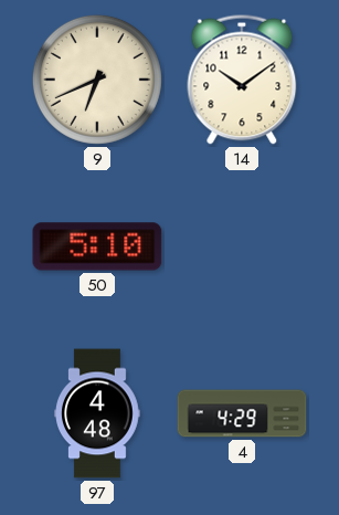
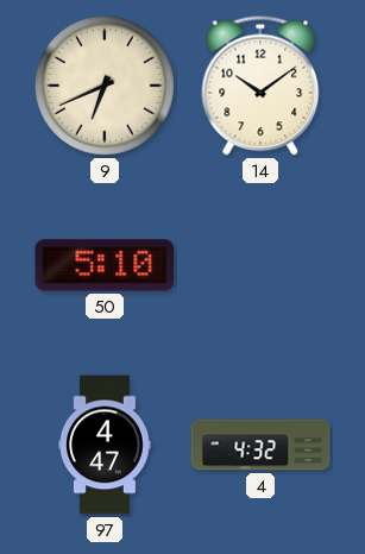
97: 4:48 -> 4:47 (105, 445)
4: 4:29 -> 4:32 (260, 445)
